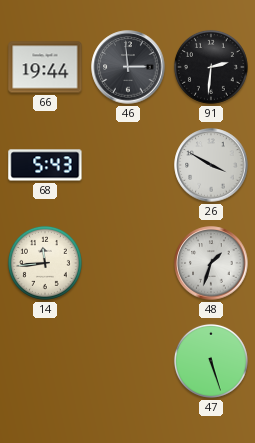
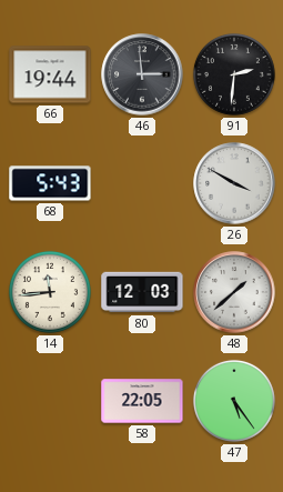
80: none -> 12:03 (142, 292)
48: 1:33 -> 1:38 (234, 292)
58: none -> 22:05 (142, 401)
47: 5:27 -> 5:24 (234, 401)
